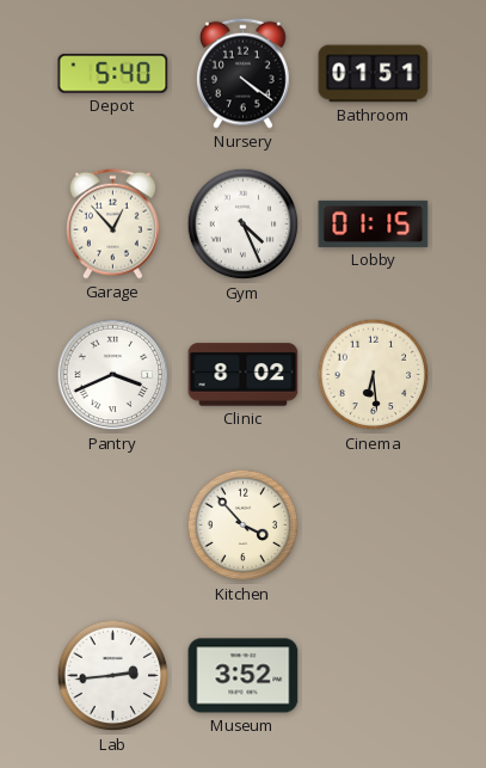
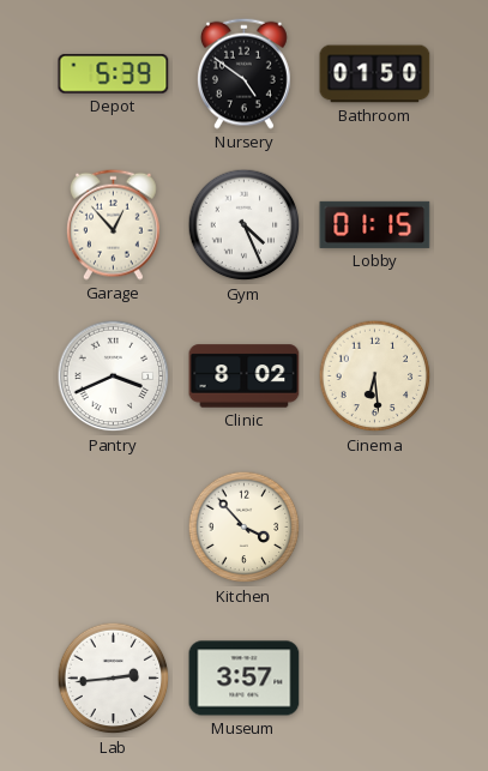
Depot: 5:40 -> 5:39 (114, 74)
Nursery: 4:21 -> 4:51 (243, 73)
Bathroom: 01:51 -> 01:50 (375, 74)
Museum: 3:52 -> 3:57 (245, 679)
